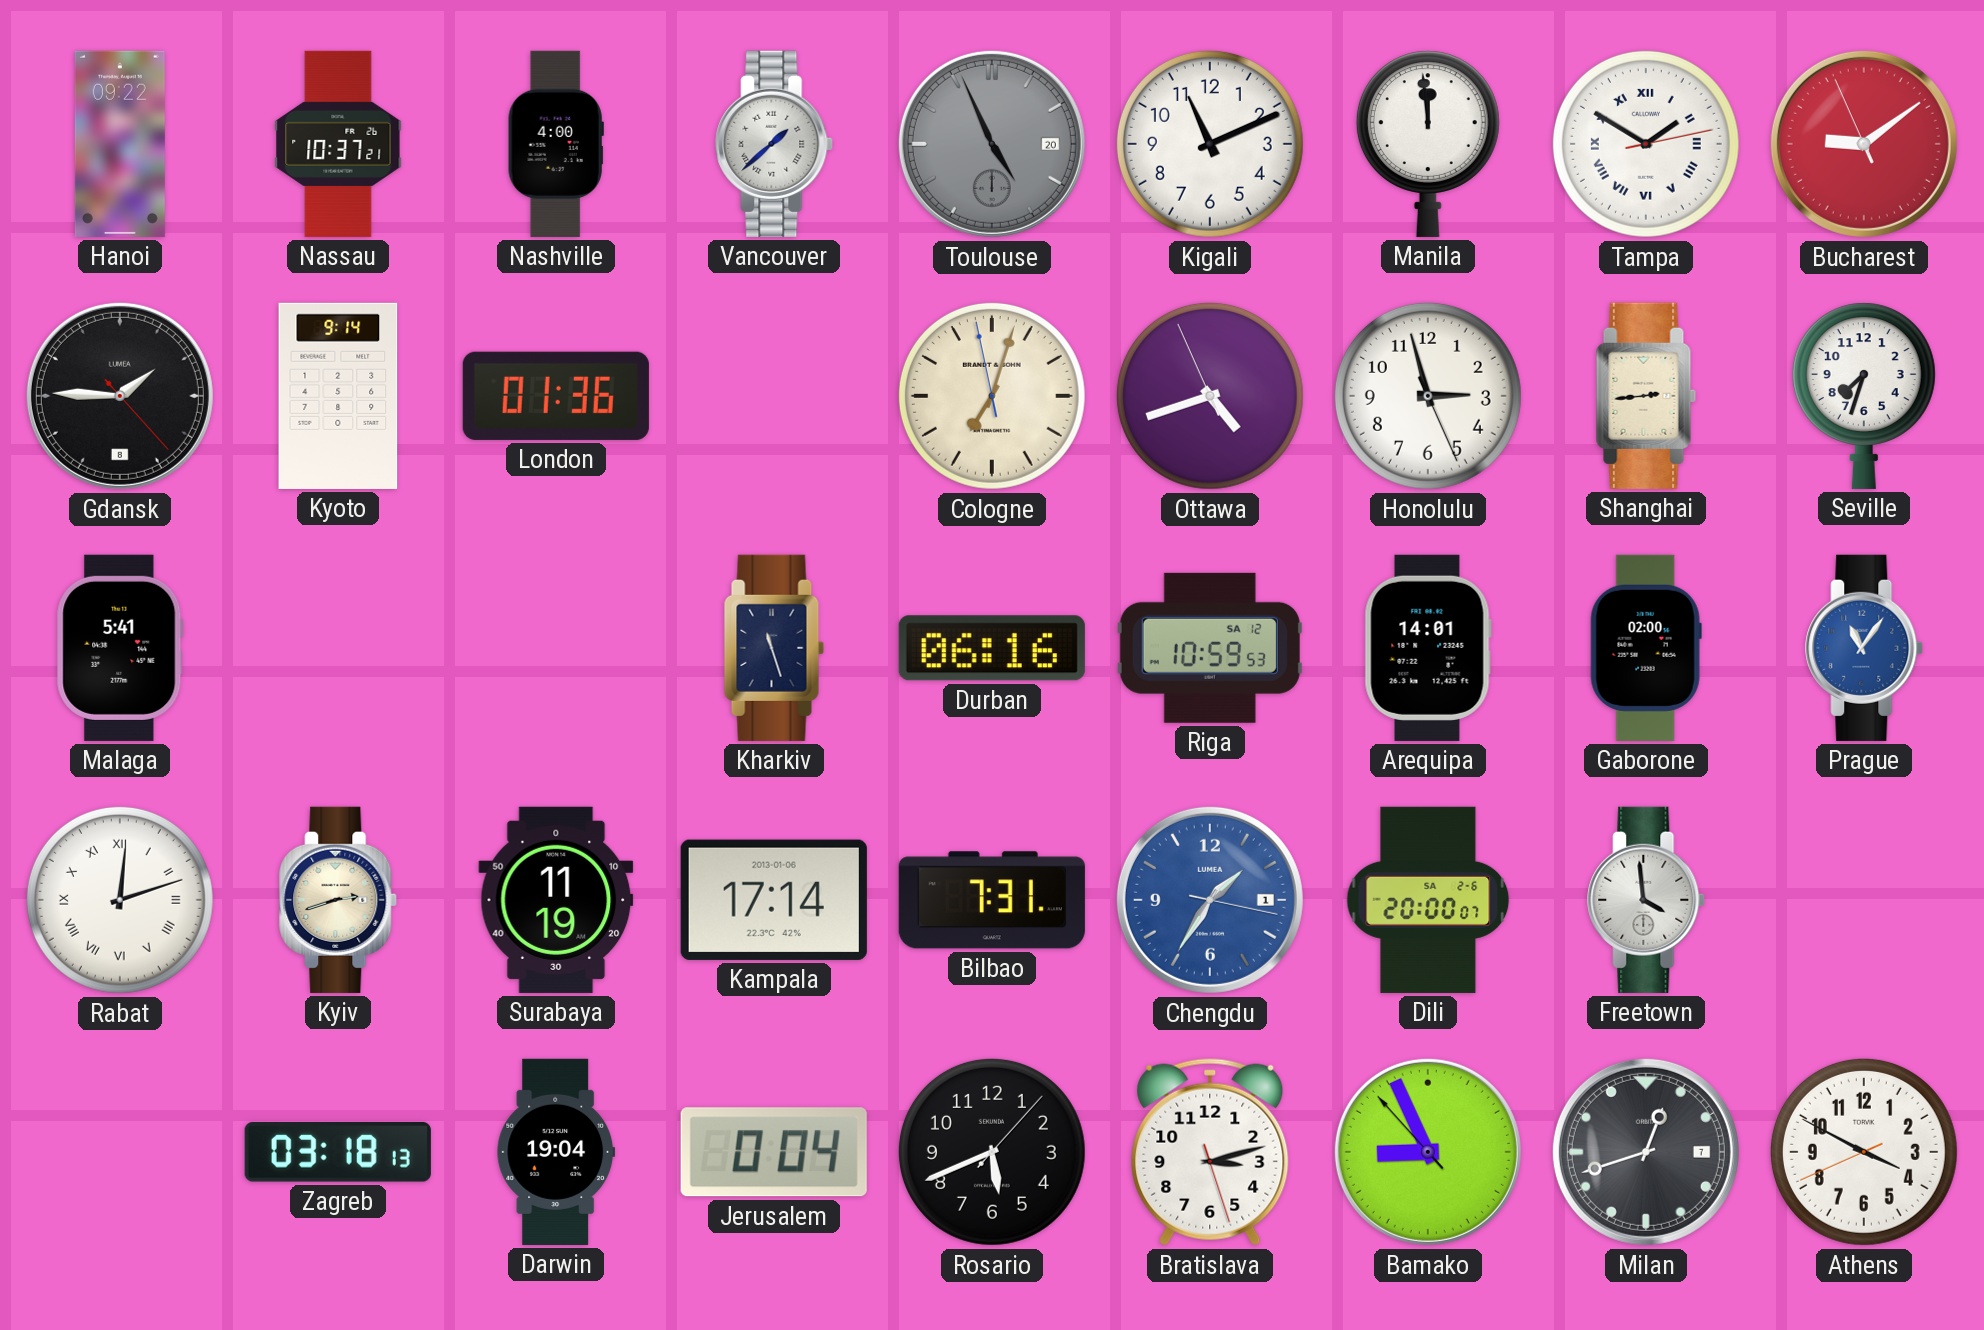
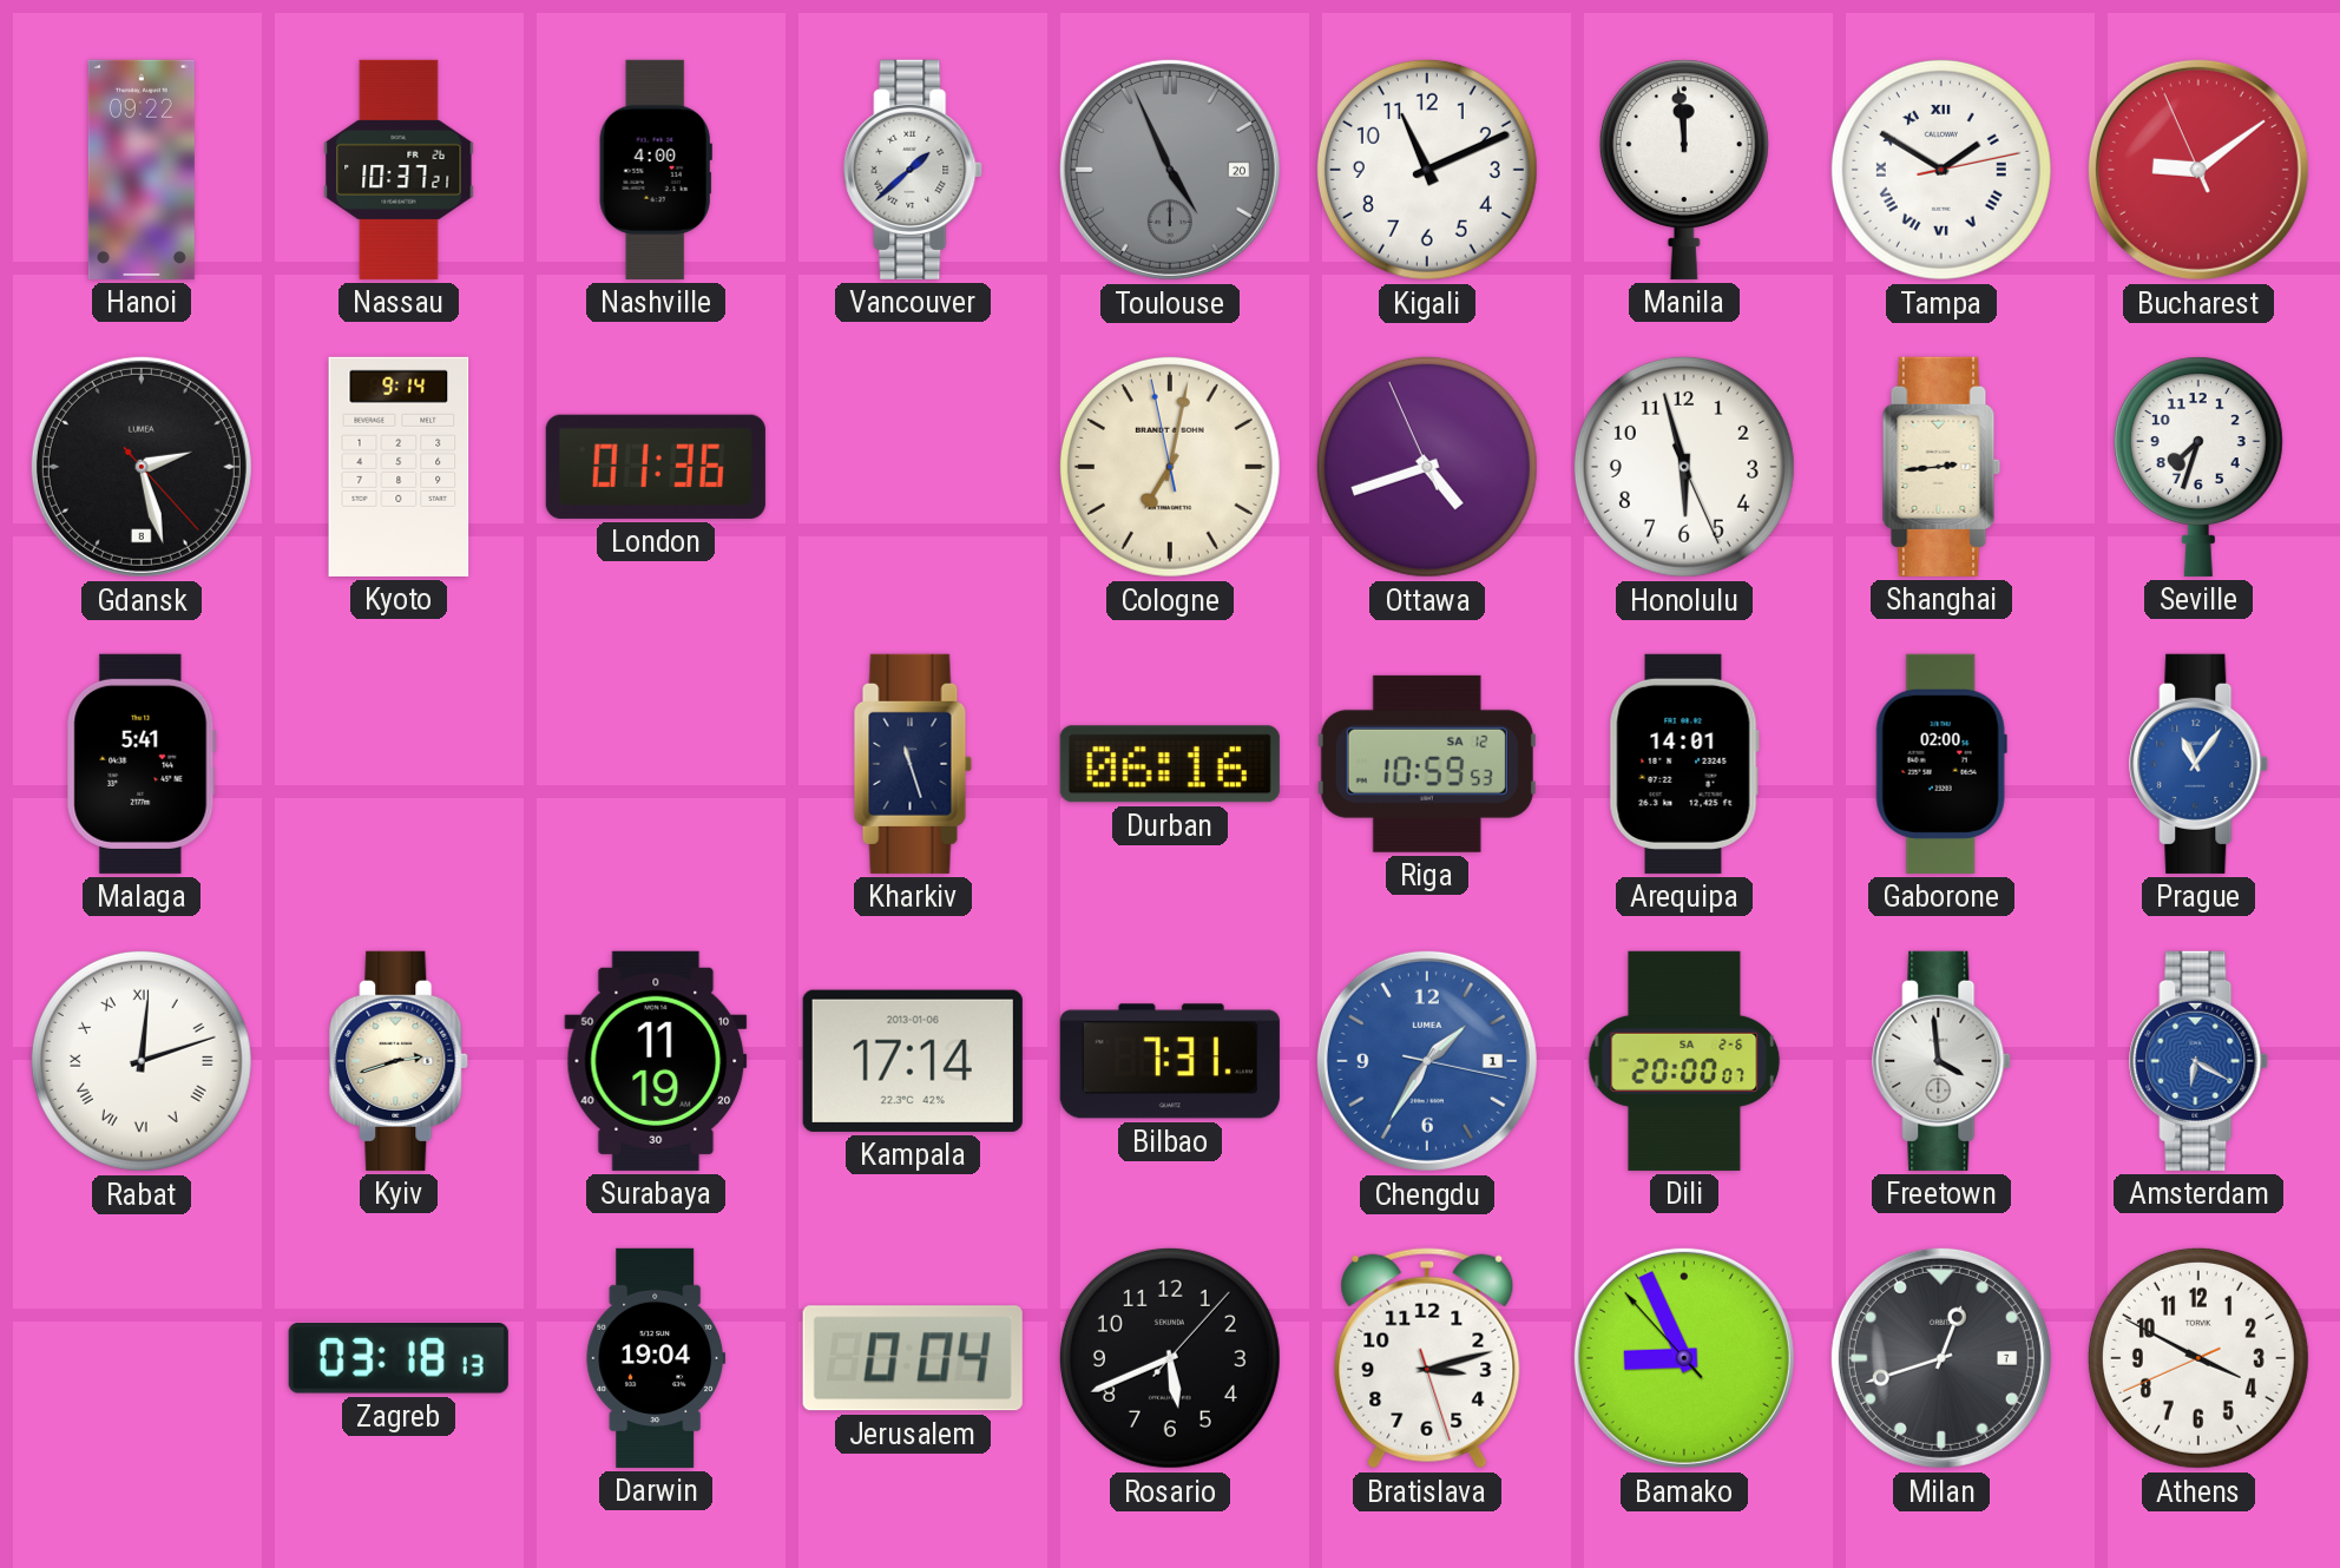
Gdansk: 1:45 -> 2:27 (142, 467)
Cologne: 7:02 -> 7:01 (1170, 467)
Honolulu: 2:57 -> 5:57 (1684, 467)
Amsterdam: none -> 6:20 (2200, 1061)
